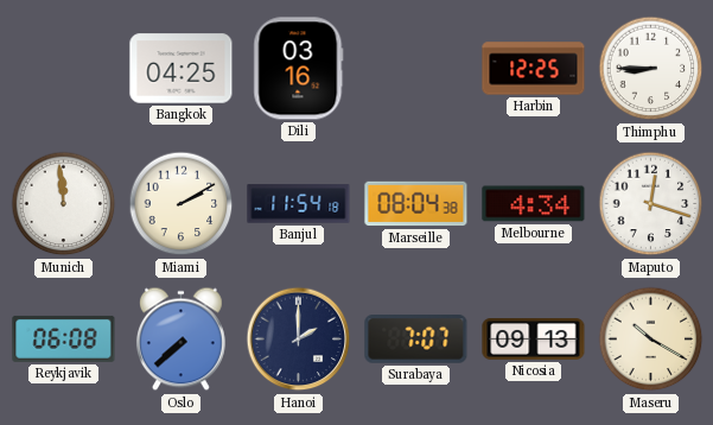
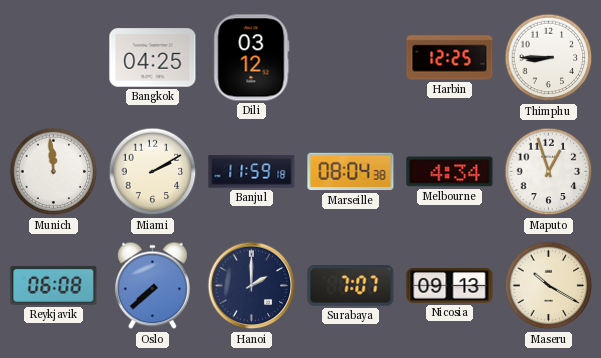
Dili: 03:16 -> 03:12 (252, 58)
Banjul: 11:54 -> 11:59 (252, 172)
Maputo: 12:18 -> 12:57 (549, 172)
